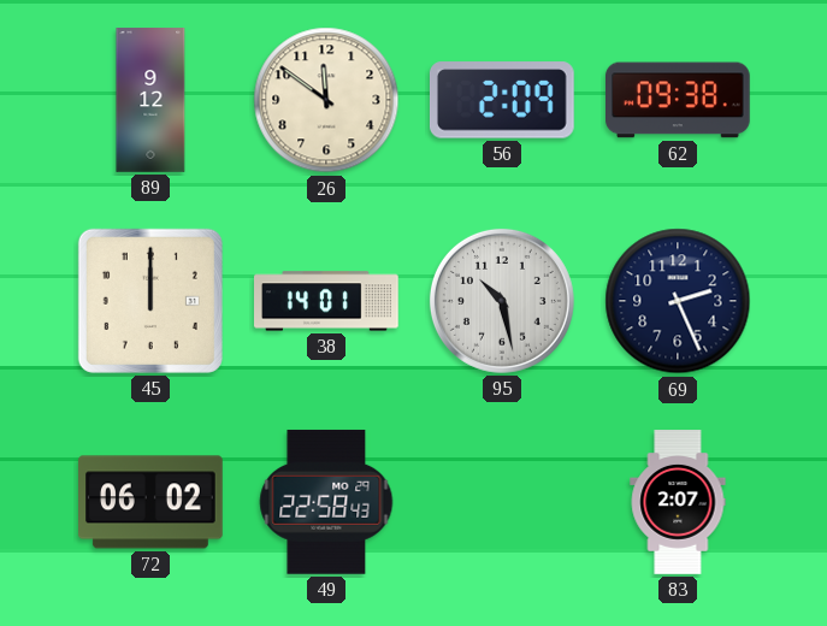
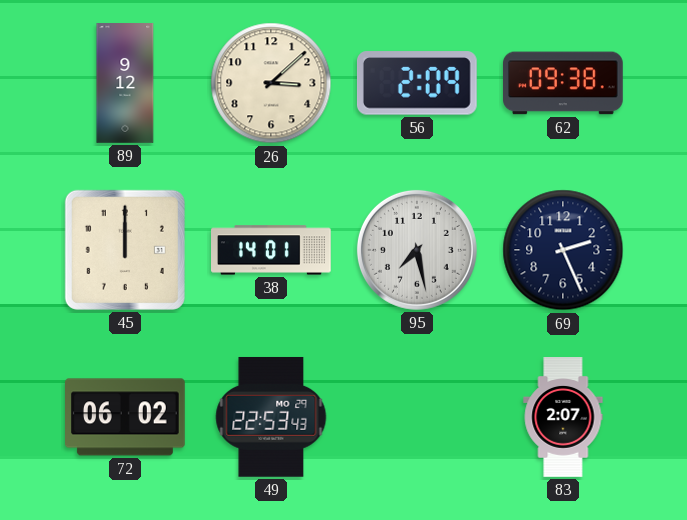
26: 11:51 -> 3:08 (271, 83)
95: 10:28 -> 7:28 (417, 250)
49: 22:58 -> 22:53 (271, 417)
